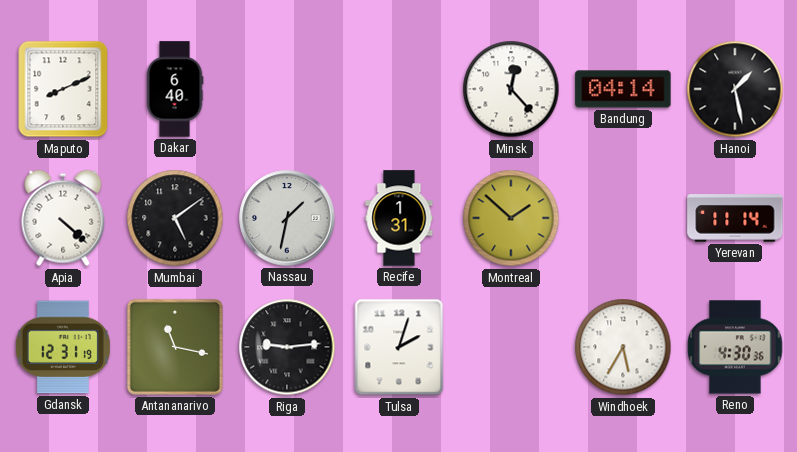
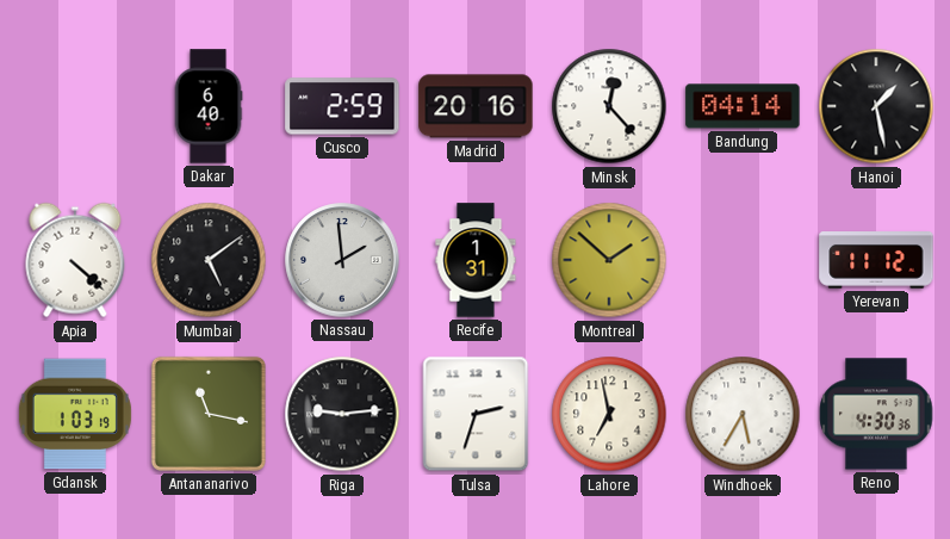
Maputo: 8:11 -> none (63, 89)
Cusco: none -> 2:59 (342, 106)
Madrid: none -> 20:16 (476, 106)
Nassau: 1:32 -> 1:59 (342, 260)
Yerevan: 11:14 -> 11:12 (876, 260)
Gdansk: 12:31 -> 1:03 (75, 414)
Tulsa: 2:03 -> 2:33 (476, 414)
Lahore: none -> 6:58 (609, 414)
